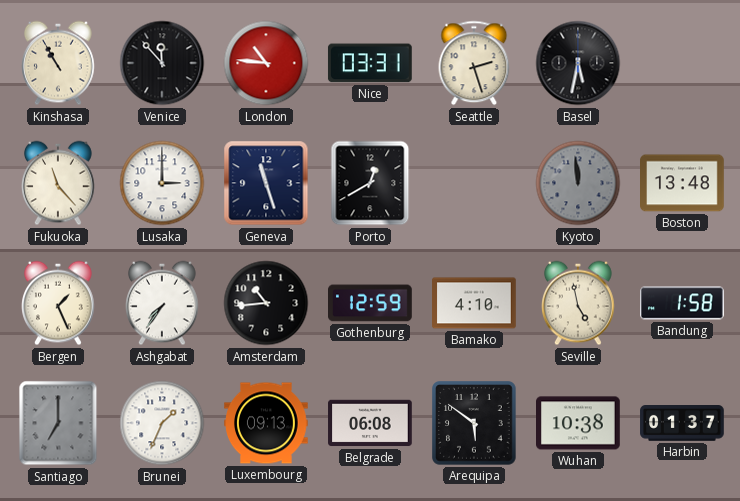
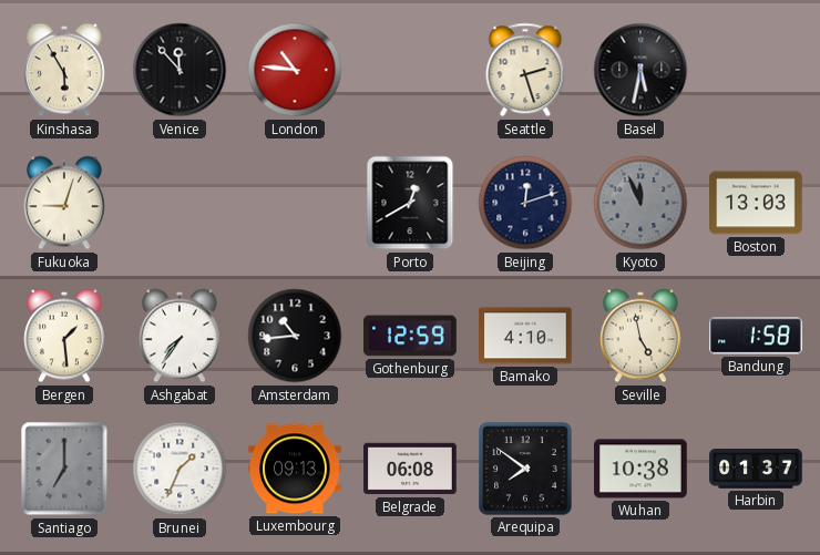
Kinshasa: 10:55 -> 5:55 (65, 70)
Nice: 03:31 -> none (370, 63)
Fukuoka: 11:23 -> 9:03 (65, 203)
Lusaka: 3:00 -> none (162, 183)
Geneva: 11:27 -> none (266, 183)
Beijing: none -> 12:12 (525, 203)
Kyoto: 11:59 -> 11:56 (640, 203)
Boston: 13:48 -> 13:03 (757, 203)
Bergen: 1:26 -> 1:29 (65, 336)
Arequipa: 5:51 -> 7:51 (526, 470)
